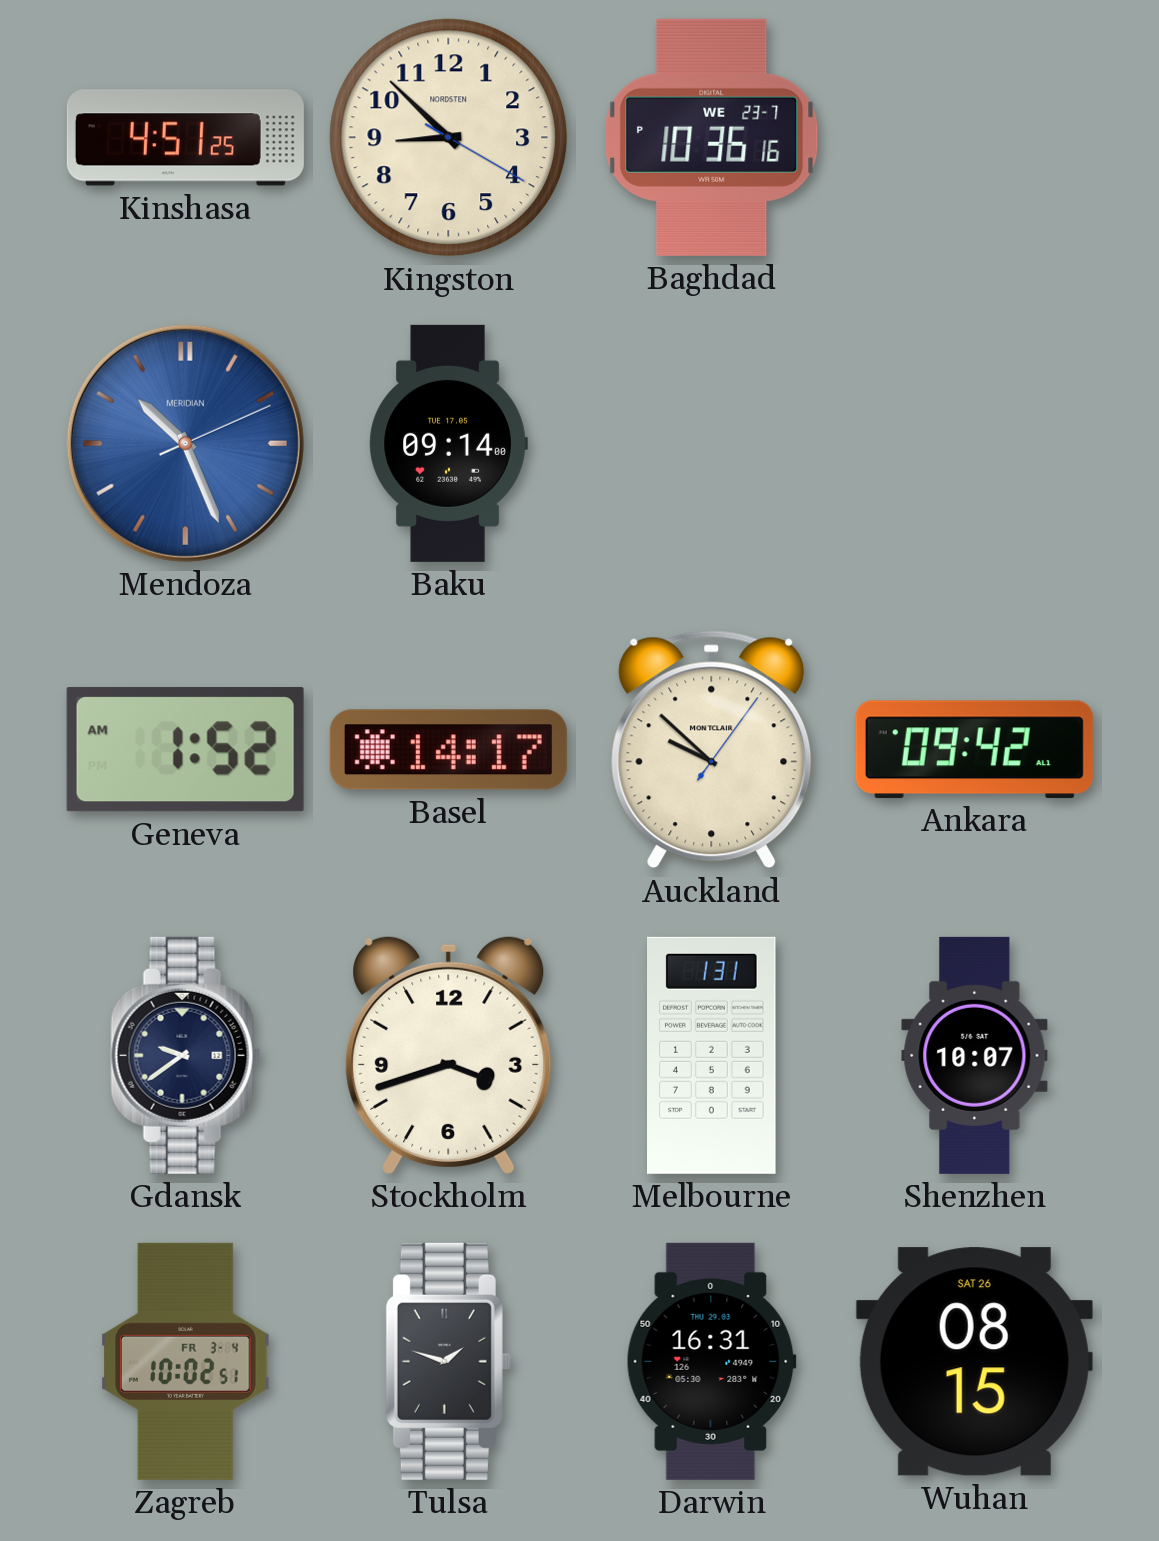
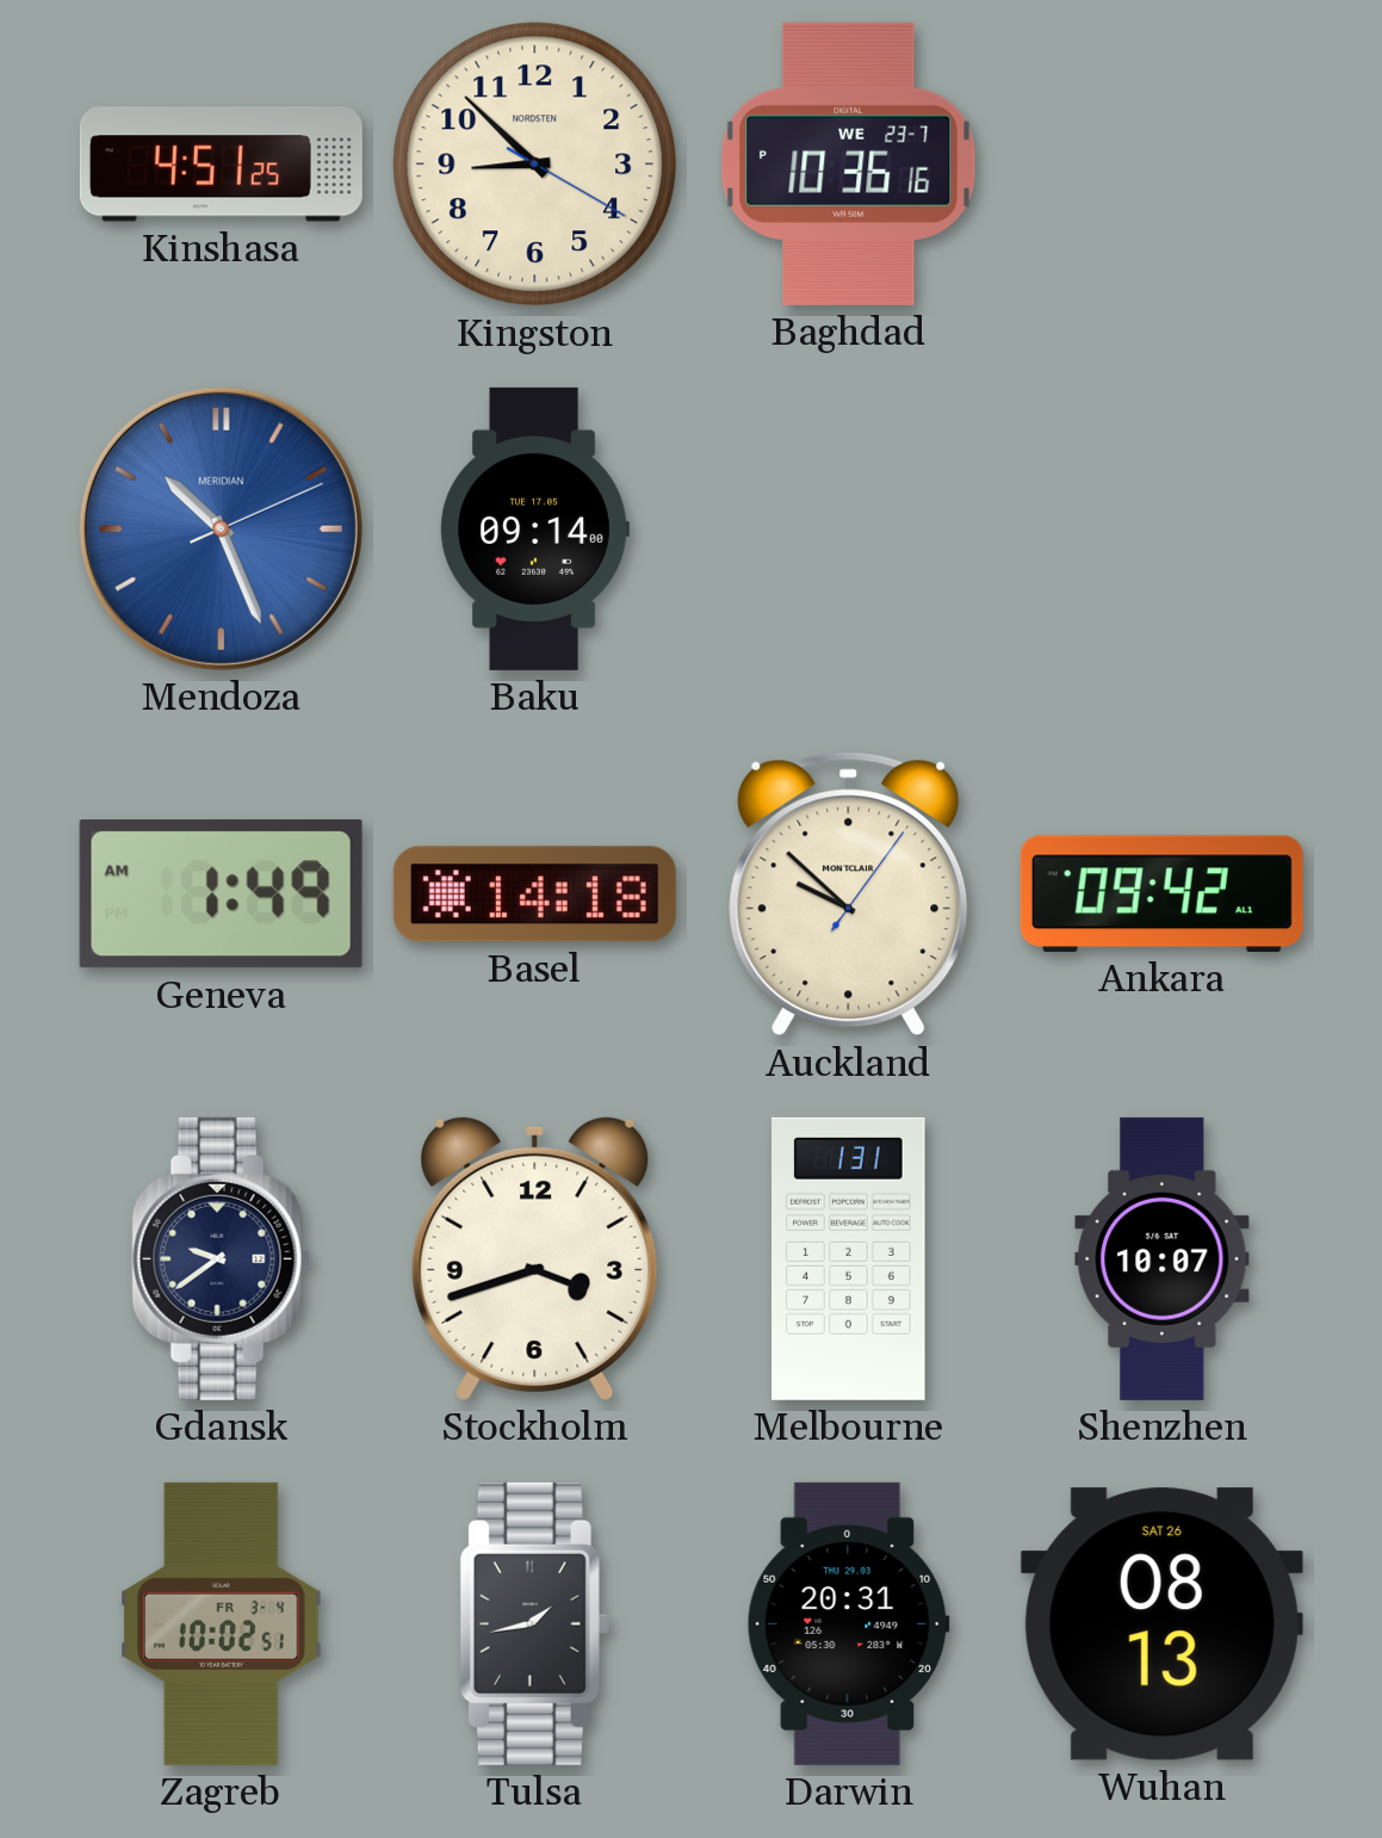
Geneva: 1:52 -> 1:49 (221, 895)
Basel: 14:17 -> 14:18 (534, 895)
Tulsa: 1:48 -> 1:43 (534, 1623)
Darwin: 16:31 -> 20:31 (848, 1623)
Wuhan: 08:15 -> 08:13 (1161, 1625)
